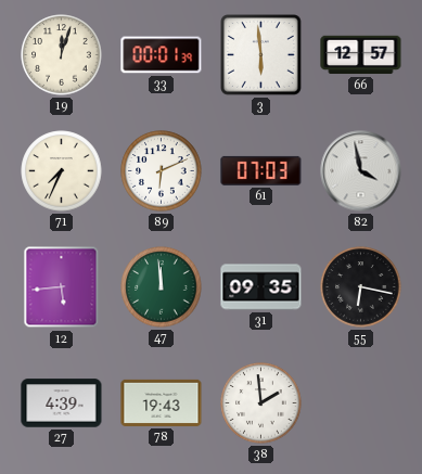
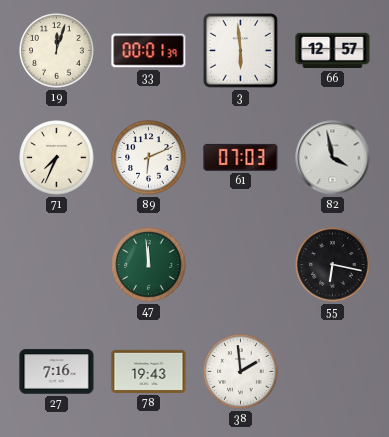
12: 5:44 -> none (62, 287)
31: 09:35 -> none (261, 287)
27: 4:39 -> 7:16 (57, 372)
